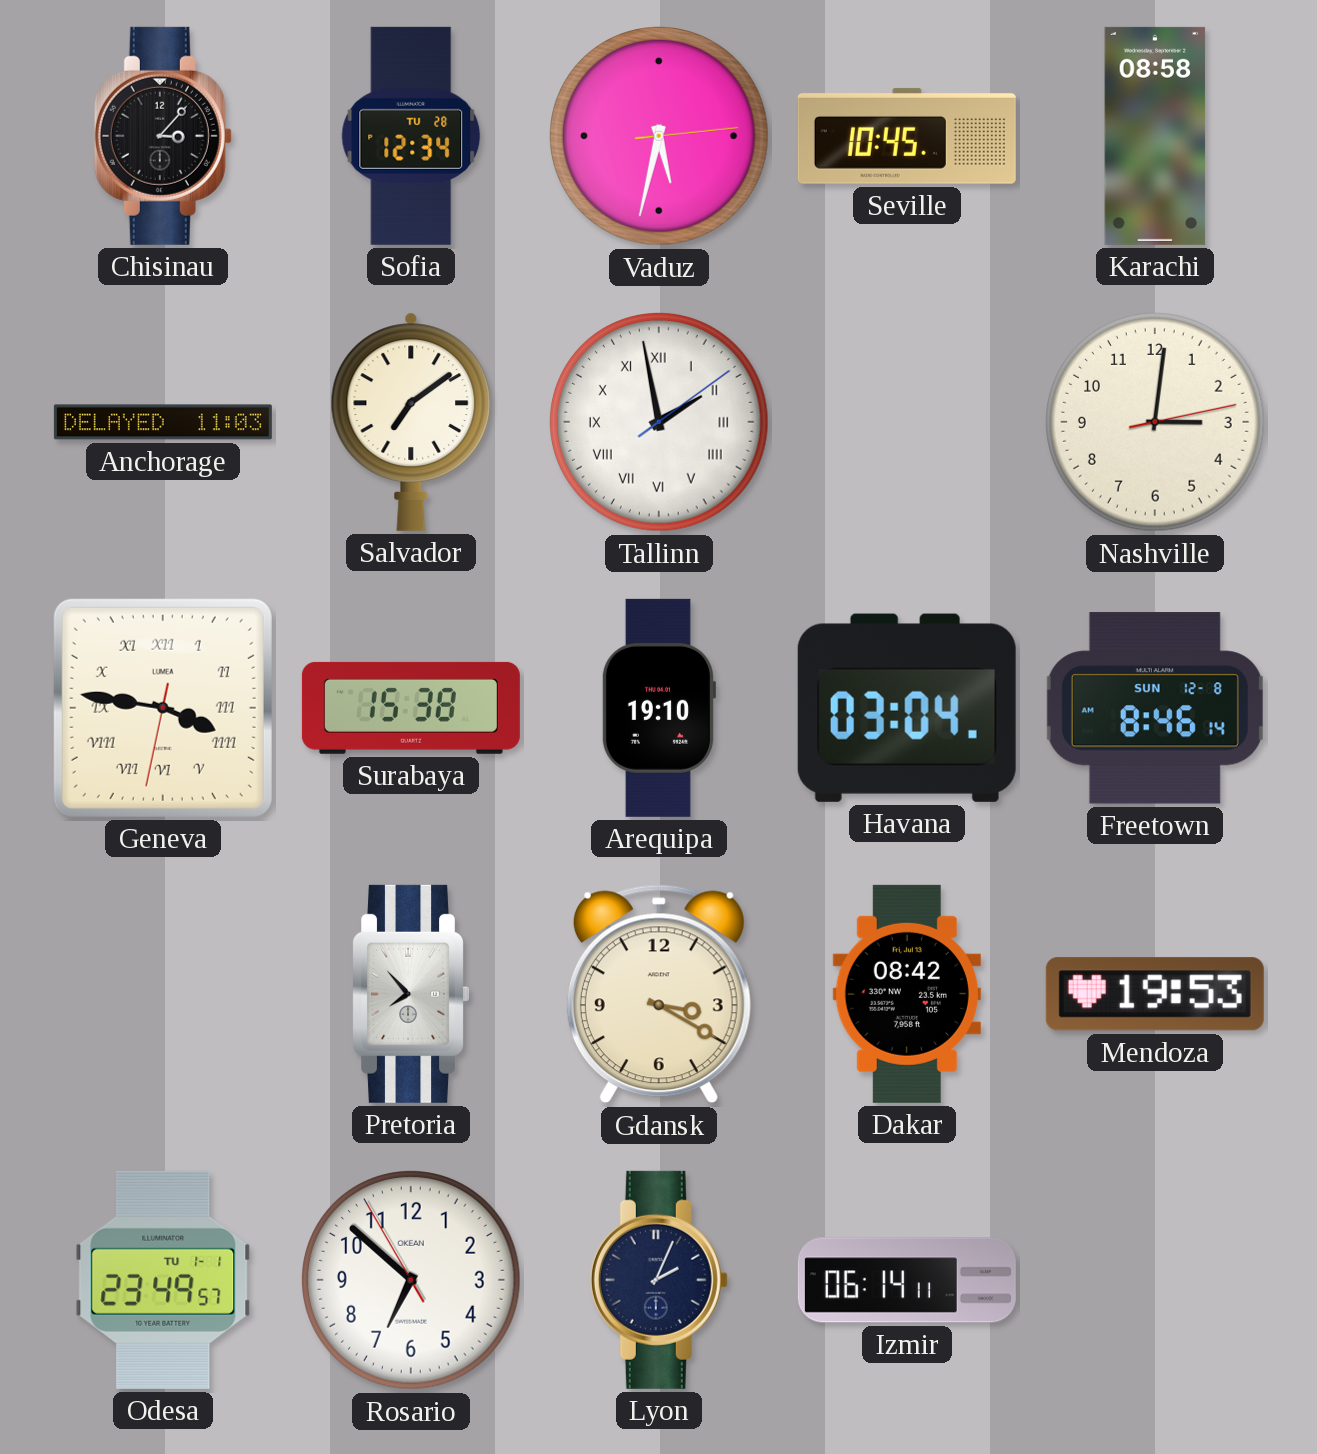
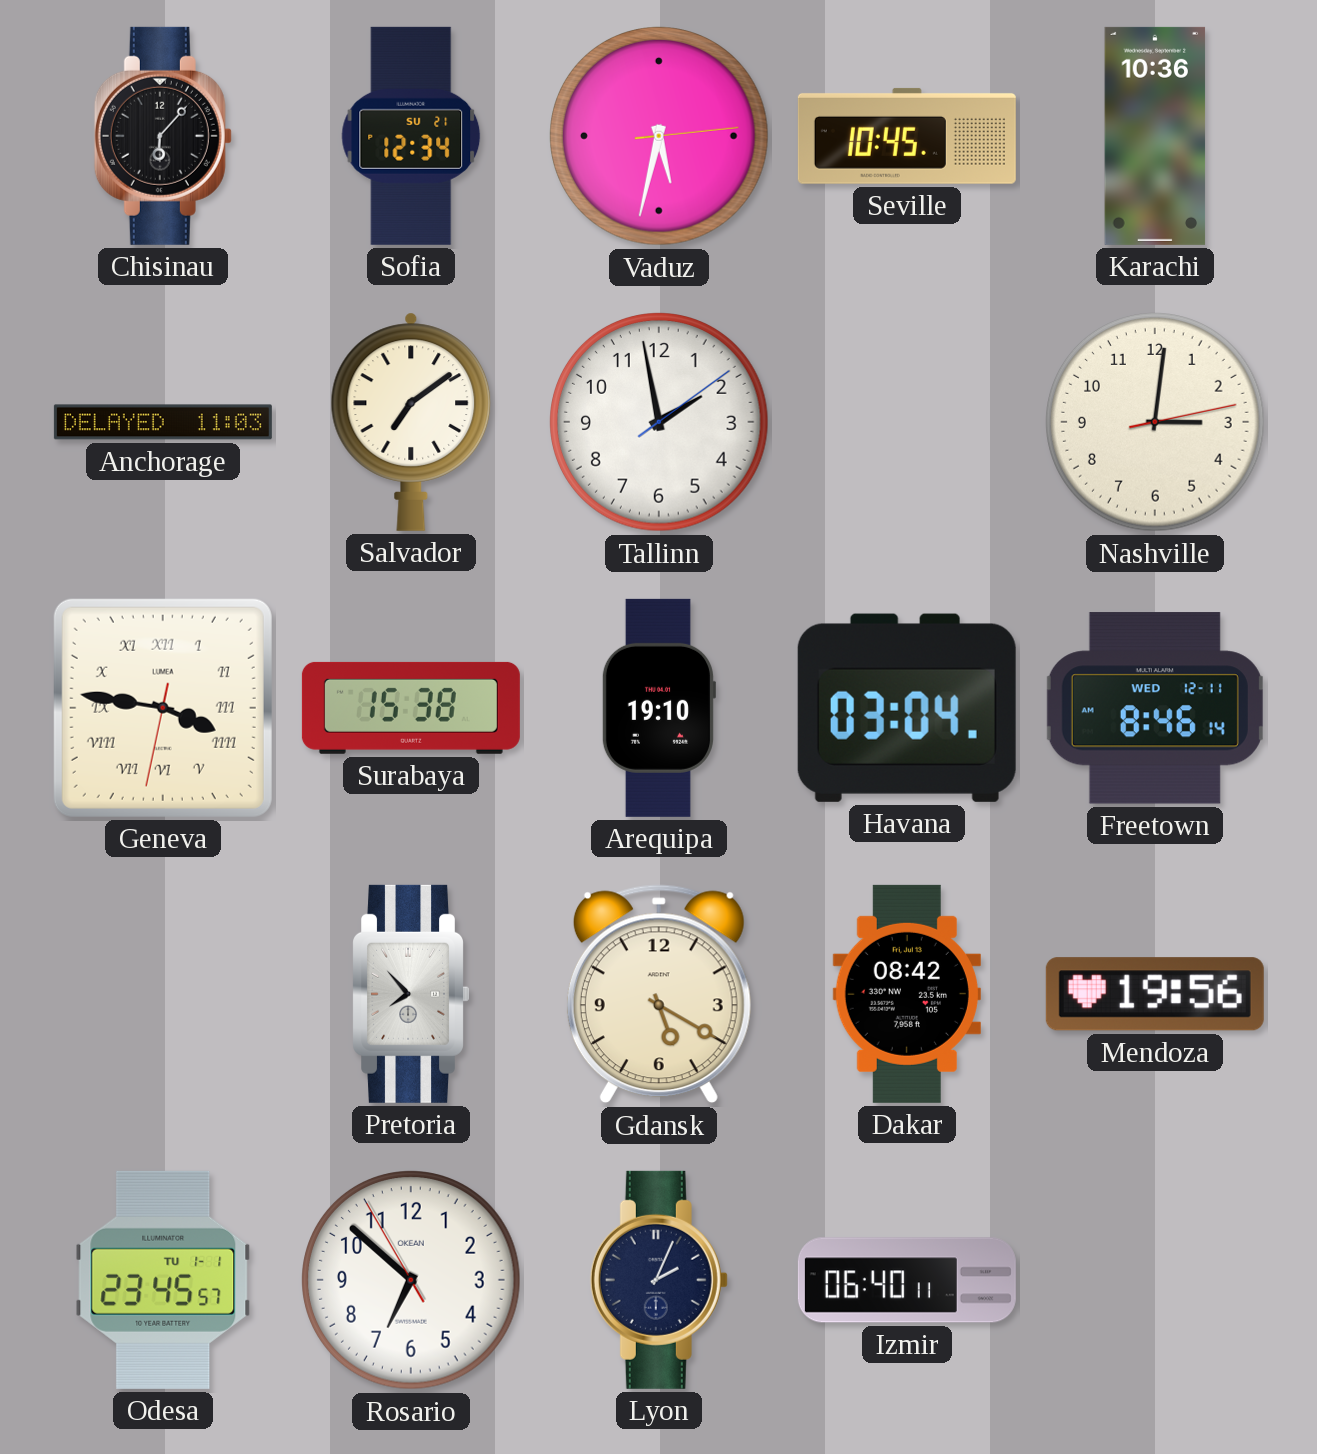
Chisinau: 3:07 -> 6:07 (163, 136)
Sofia date: TU 28 -> SU 21 (411, 136)
Karachi: 08:58 -> 10:36 (1155, 136)
Tallinn numerals: Roman -> Arabic (660, 423)
Freetown date: SUN 12-8 -> WED 12-11 (1155, 708)
Gdansk: 3:20 -> 5:20 (659, 994)
Mendoza: 19:53 -> 19:56 (1155, 994)
Odesa: 23:49 -> 23:45 (163, 1280)
Izmir: 06:14 -> 06:40 (907, 1280)
